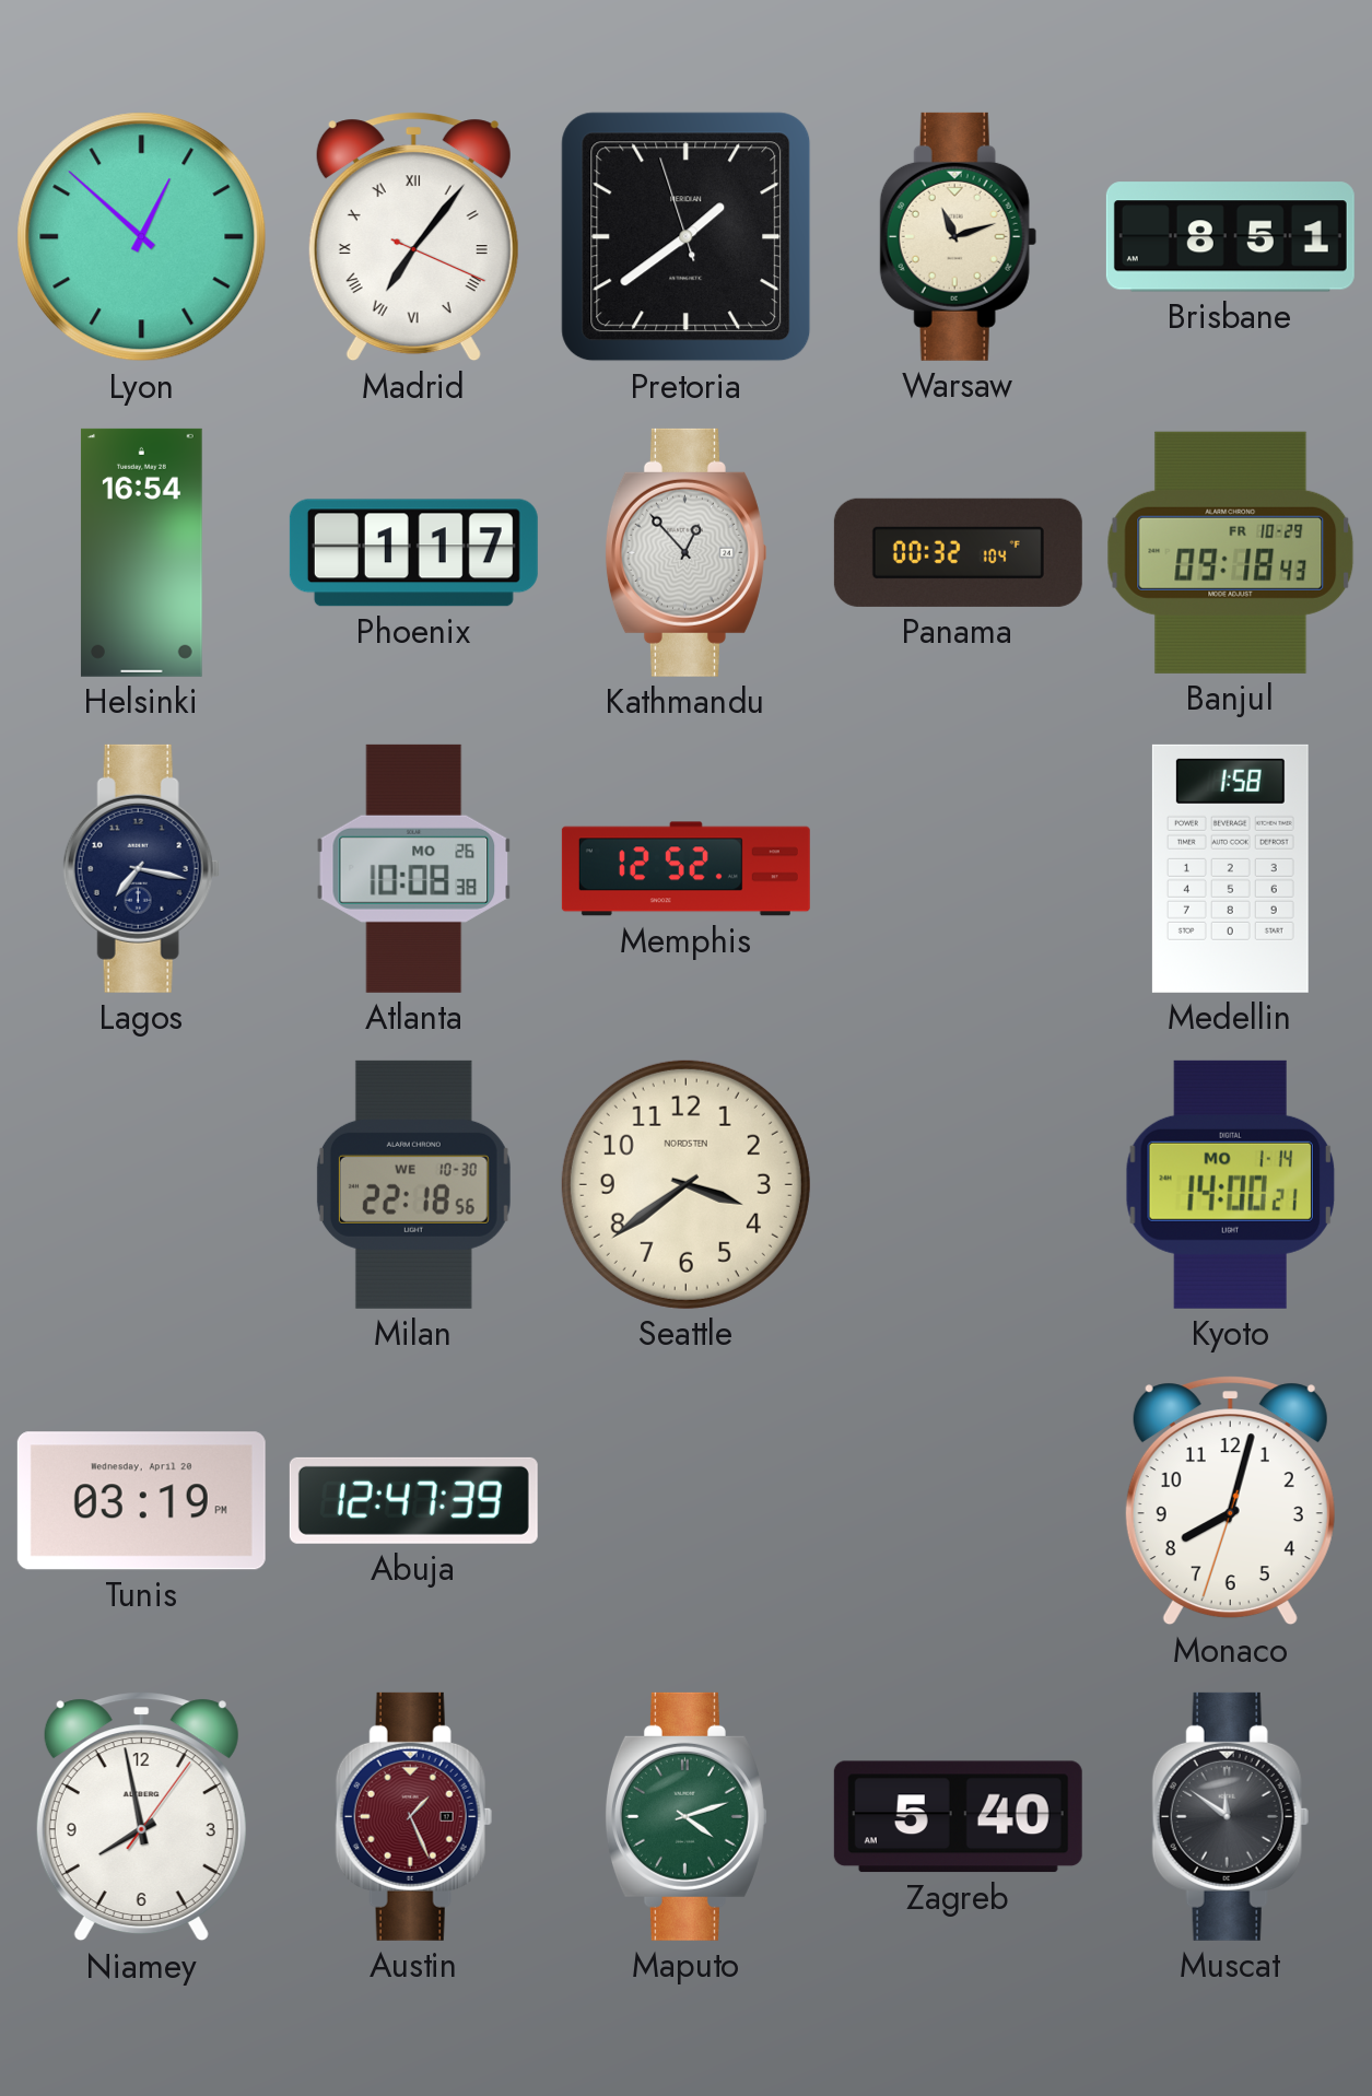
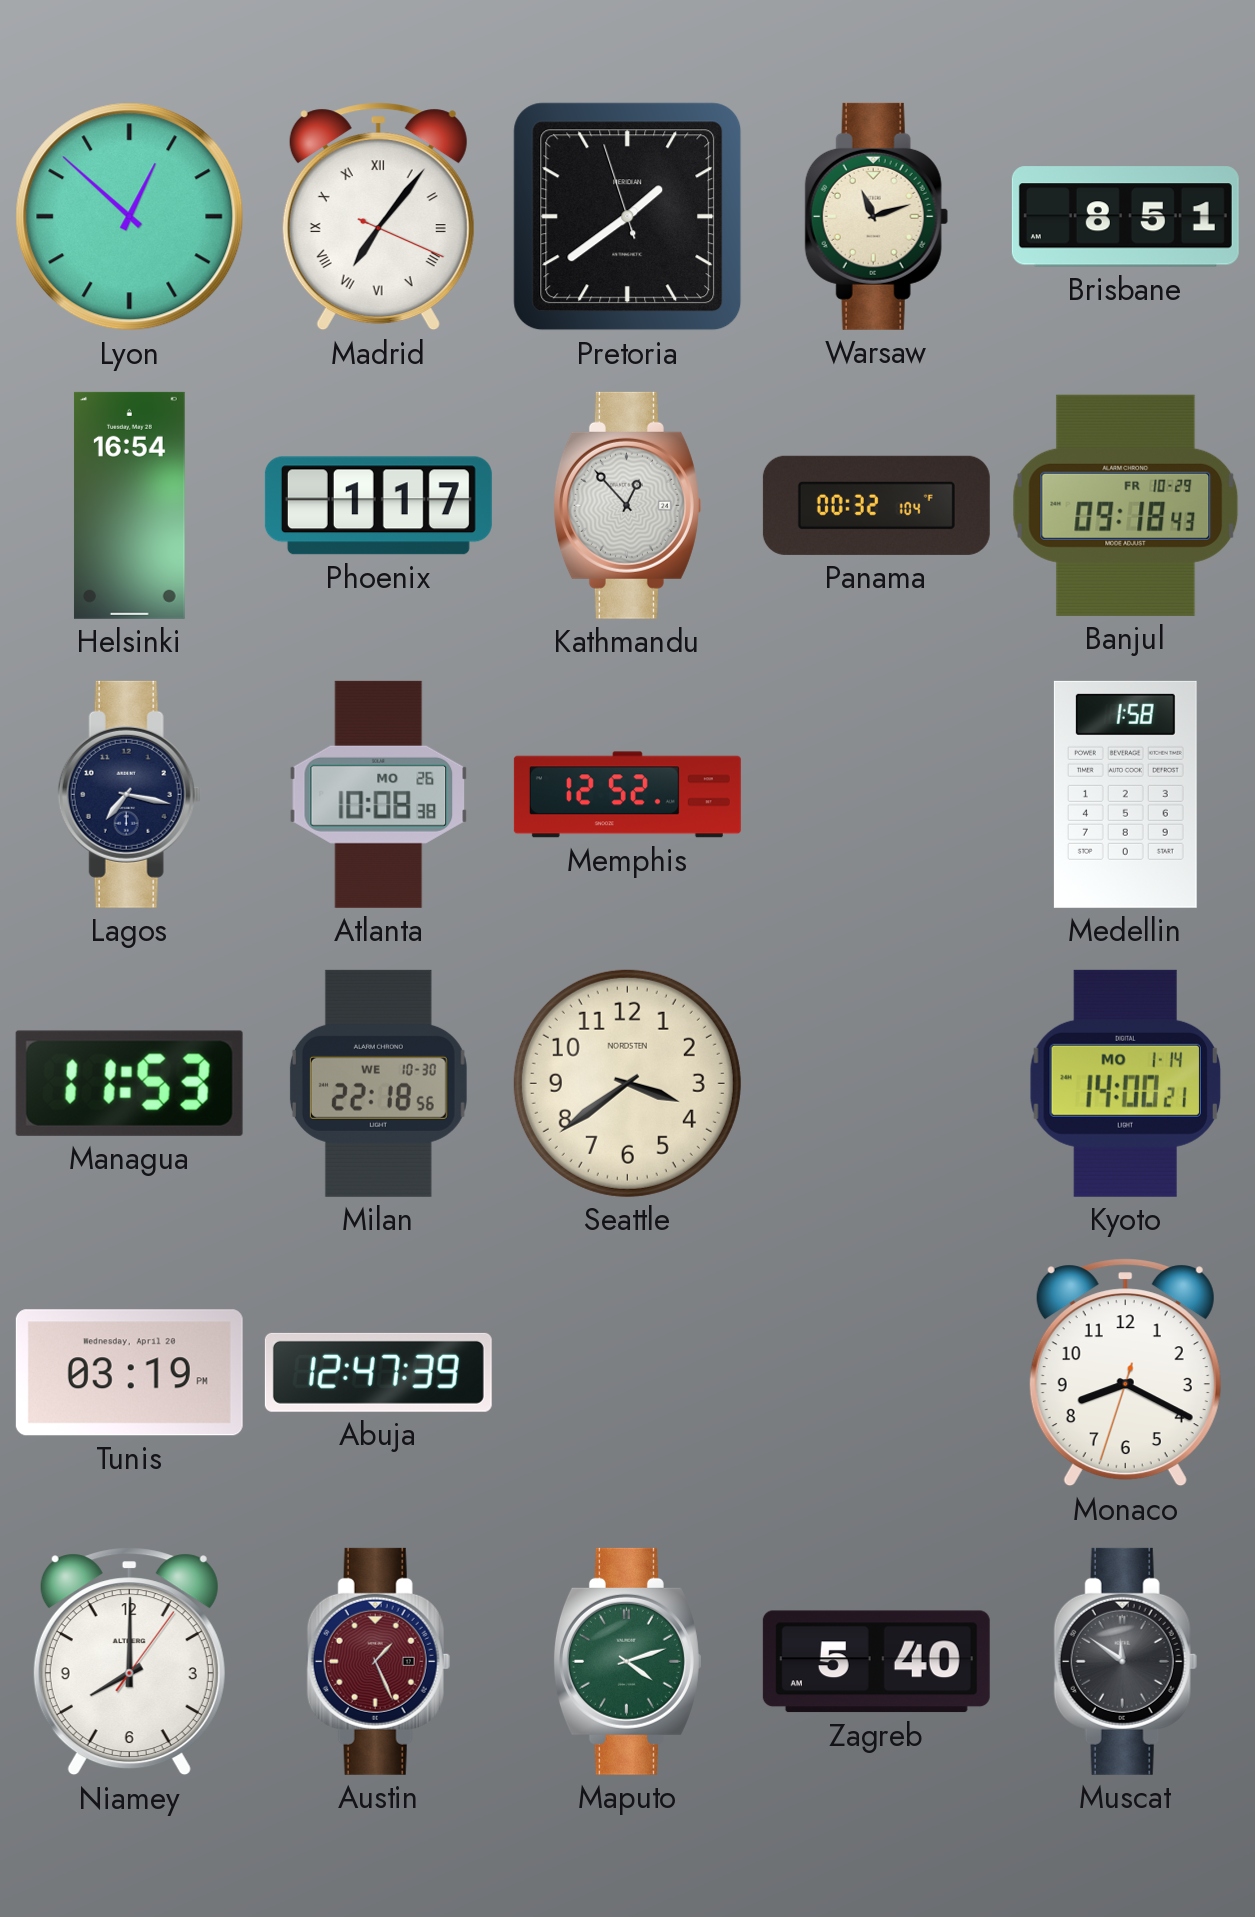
Managua: none -> 11:53 (129, 1083)
Monaco: 8:02 -> 8:19 (1125, 1373)
Niamey: 7:58 -> 8:00 (129, 1662)
